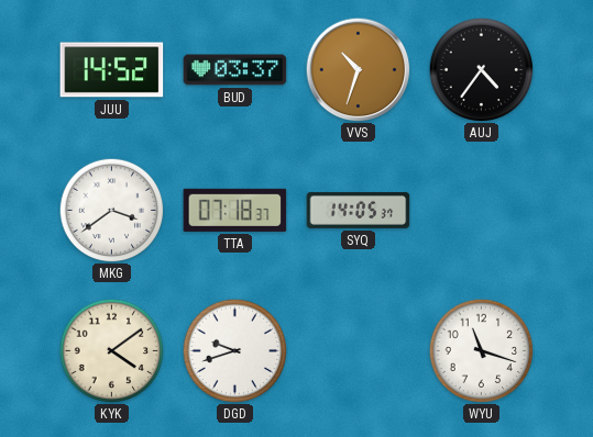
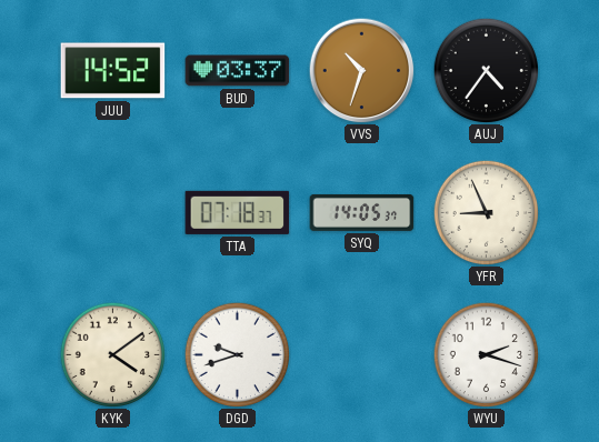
MKG: 3:39 -> none (111, 210)
YFR: none -> 8:56 (486, 212)
WYU: 11:18 -> 2:18 (486, 354)
